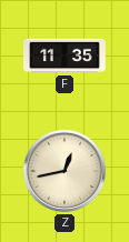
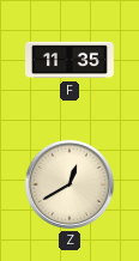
Z: 12:43 -> 12:40 (69, 184)
